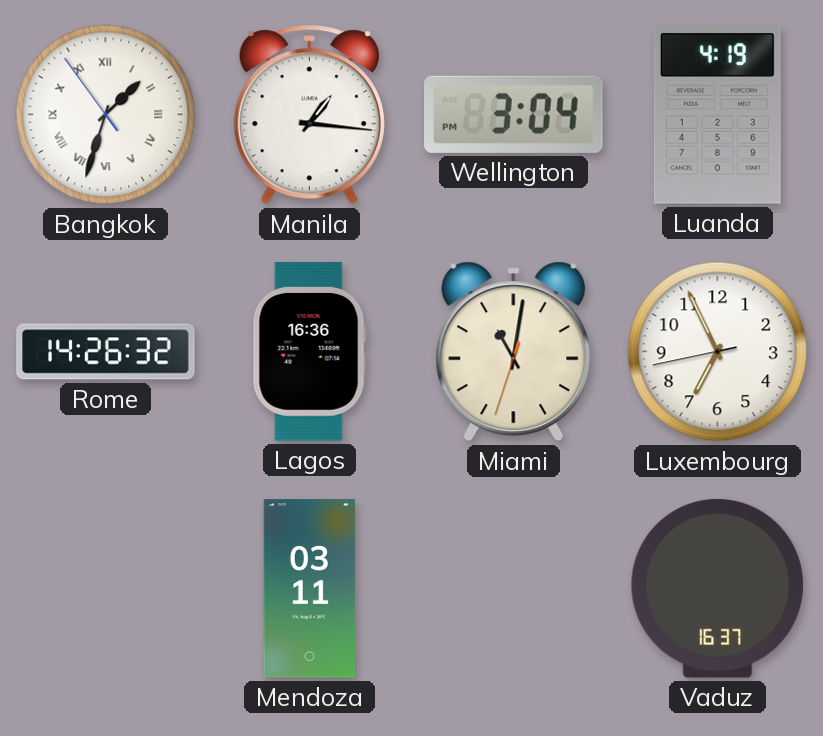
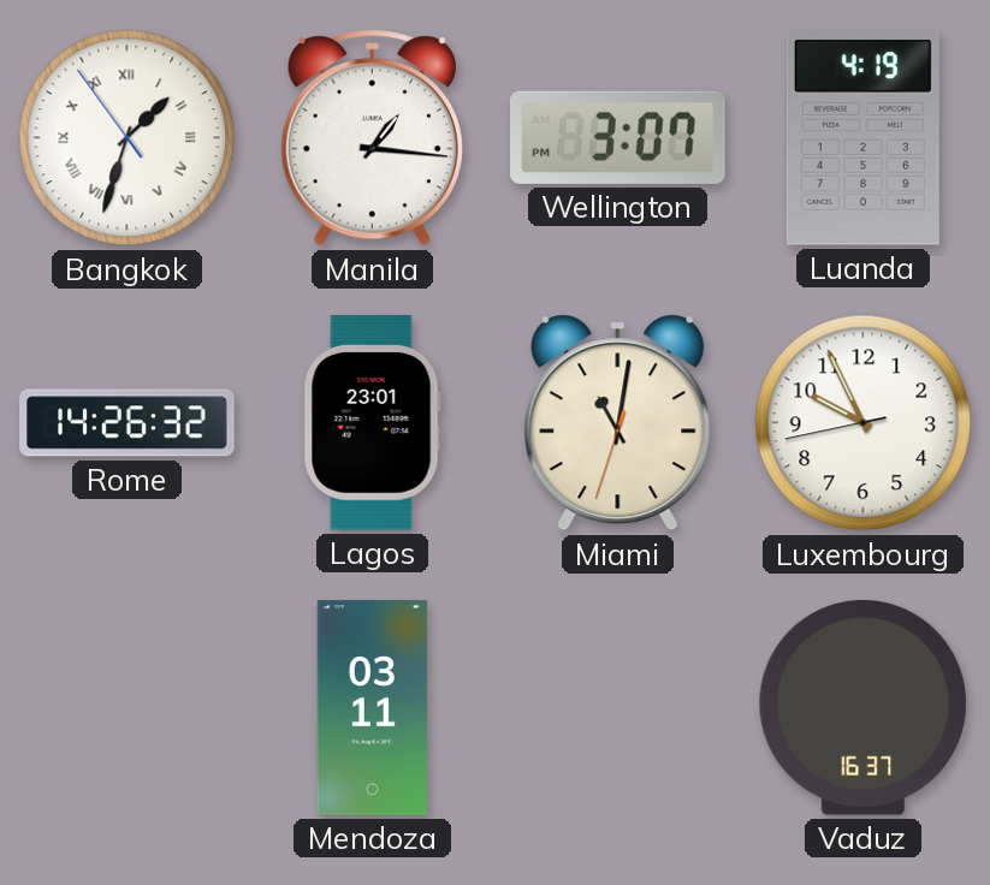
Wellington: 3:04 -> 3:07 (618, 137)
Lagos: 16:36 -> 23:01 (372, 423)
Luxembourg: 6:55 -> 9:55 (864, 423)
